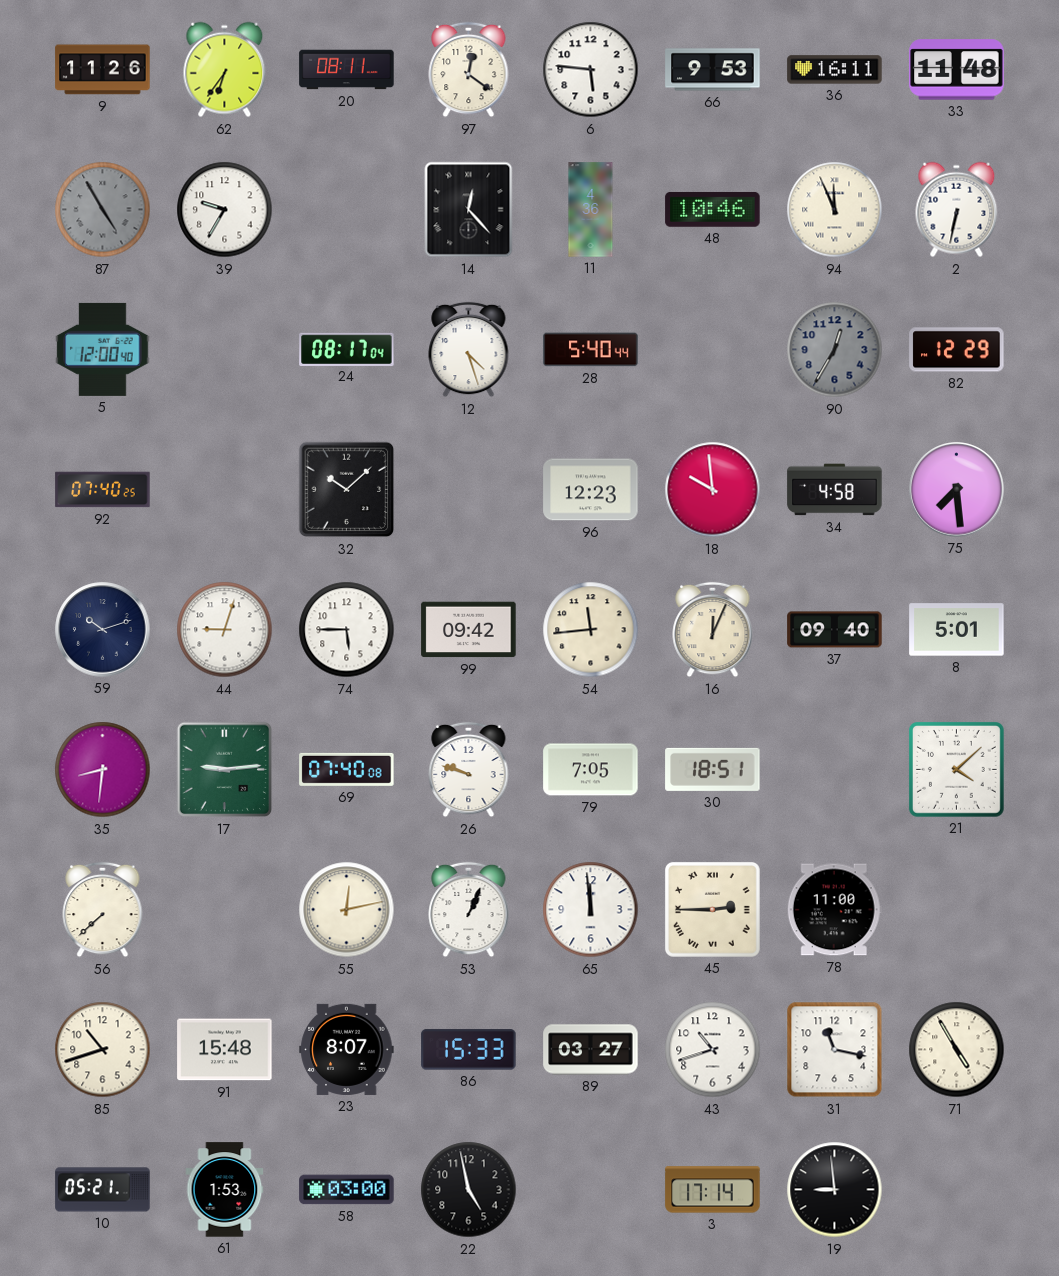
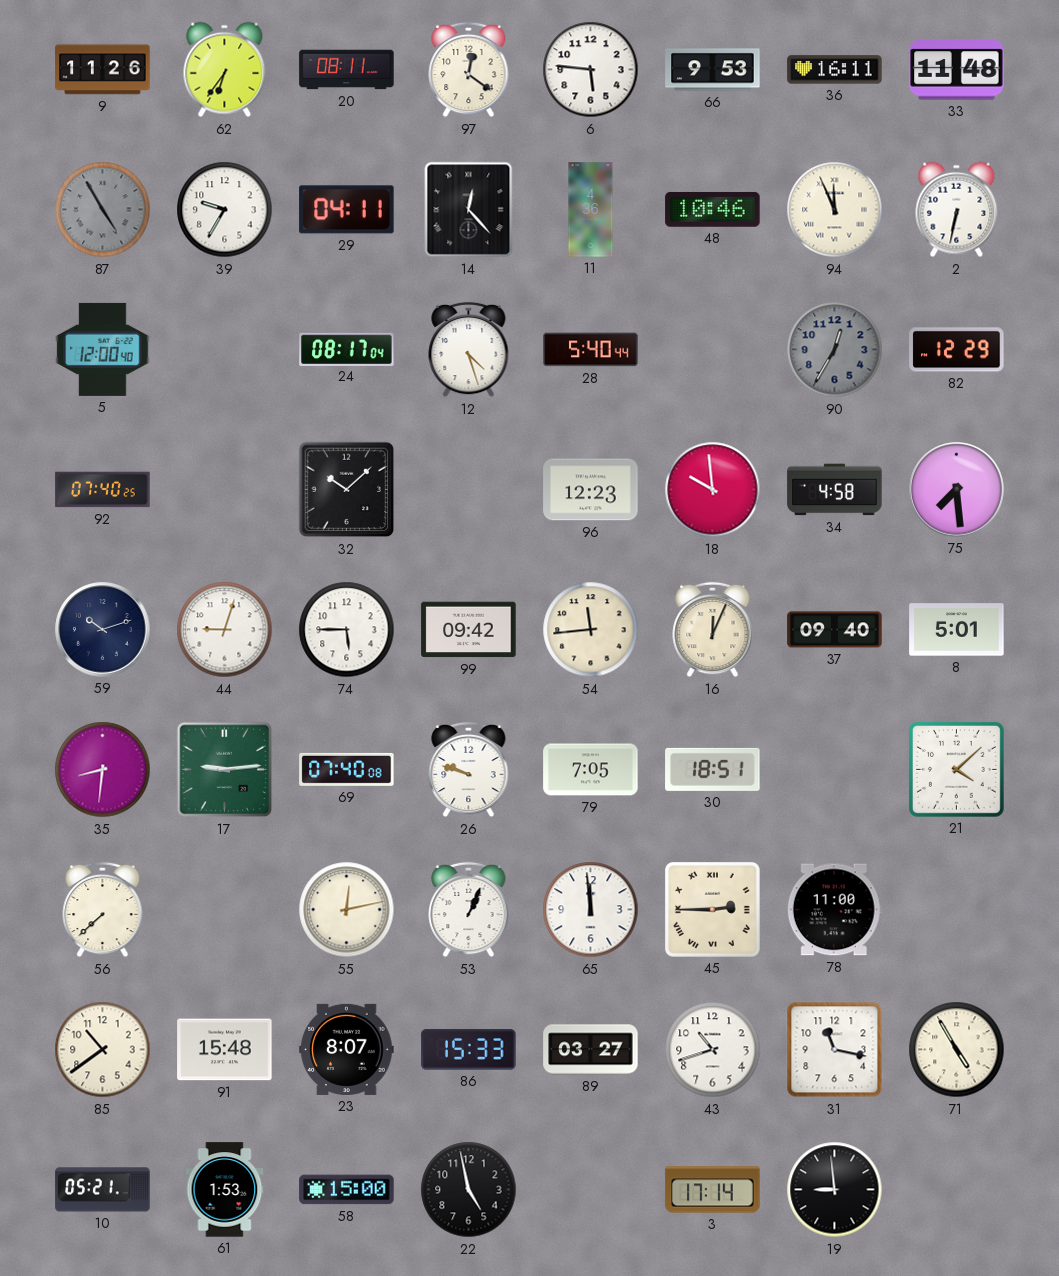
29: none -> 04:11 (347, 210)
85: 10:42 -> 10:39 (103, 1050)
58: 03:00 -> 15:00 (347, 1190)
